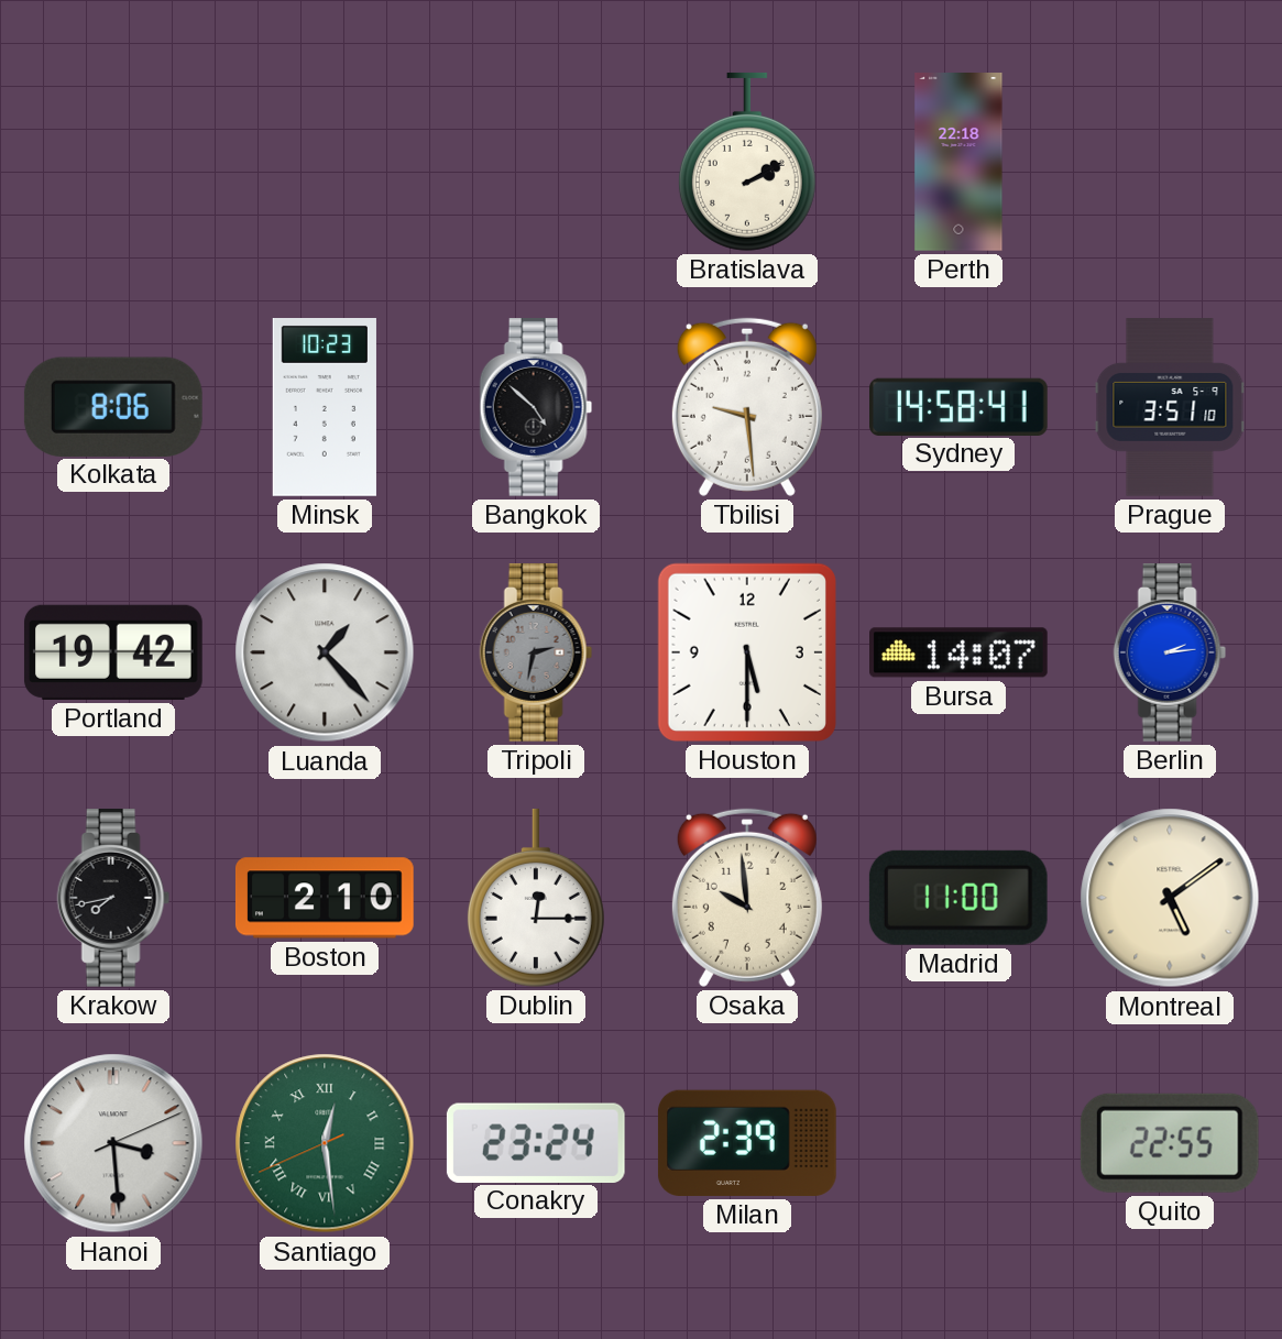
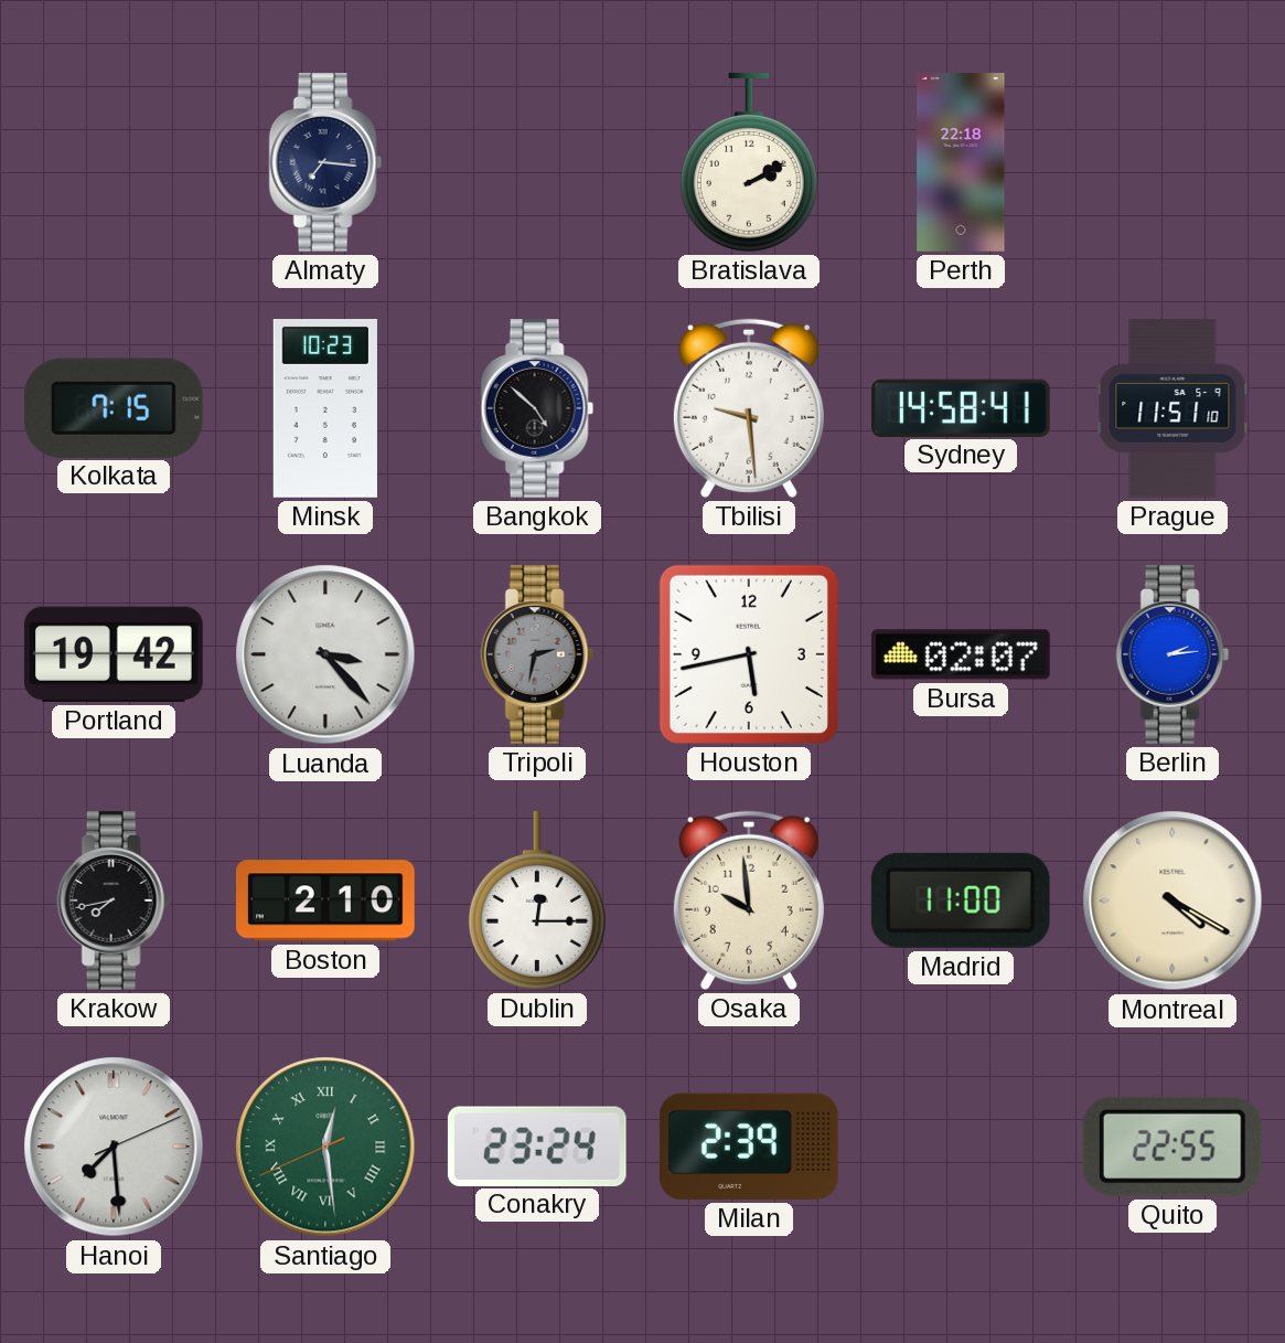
Almaty: none -> 7:16 (325, 163)
Kolkata: 8:06 -> 7:15 (114, 407)
Prague: 3:51 -> 11:51 (1172, 408)
Luanda: 1:23 -> 3:23 (325, 654)
Houston: 5:30 -> 5:43 (749, 654)
Bursa: 14:07 -> 02:07 (962, 654)
Montreal: 5:09 -> 4:20 (1172, 900)
Hanoi: 3:29 -> 7:29 (114, 1147)
